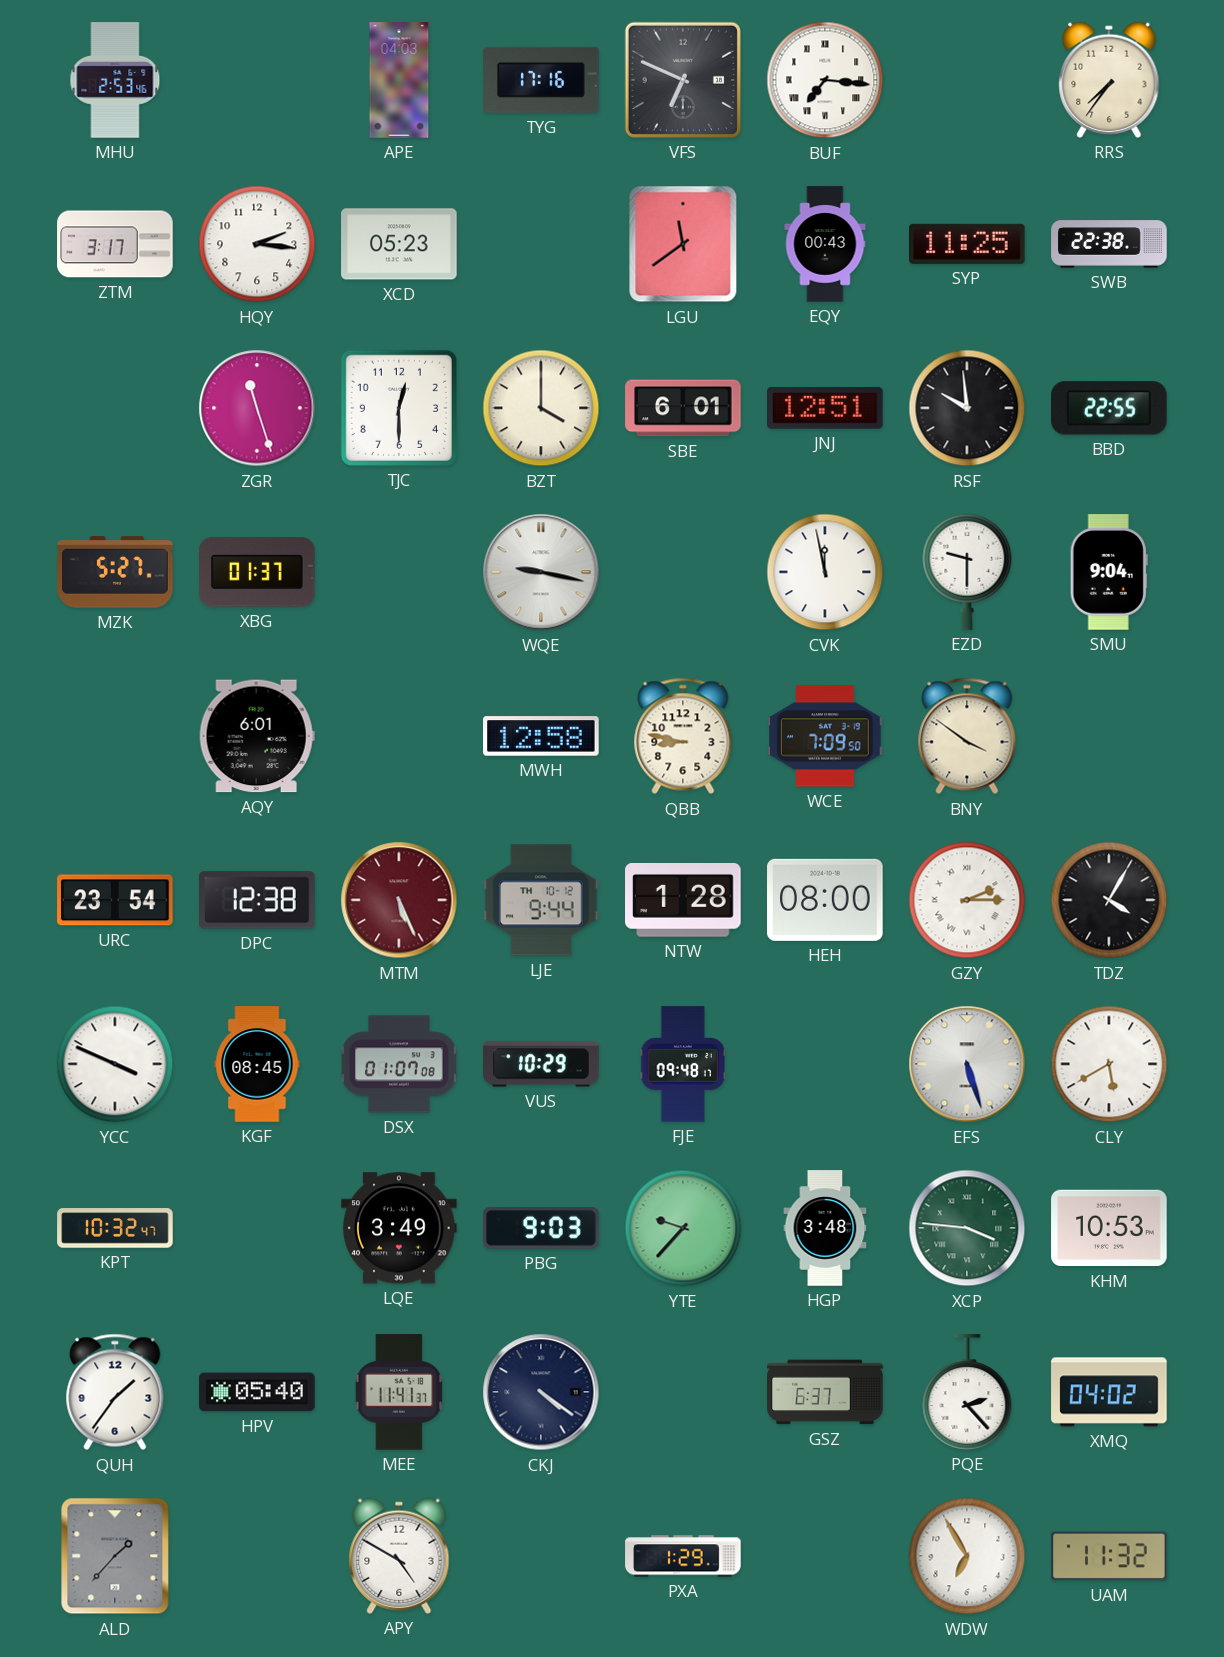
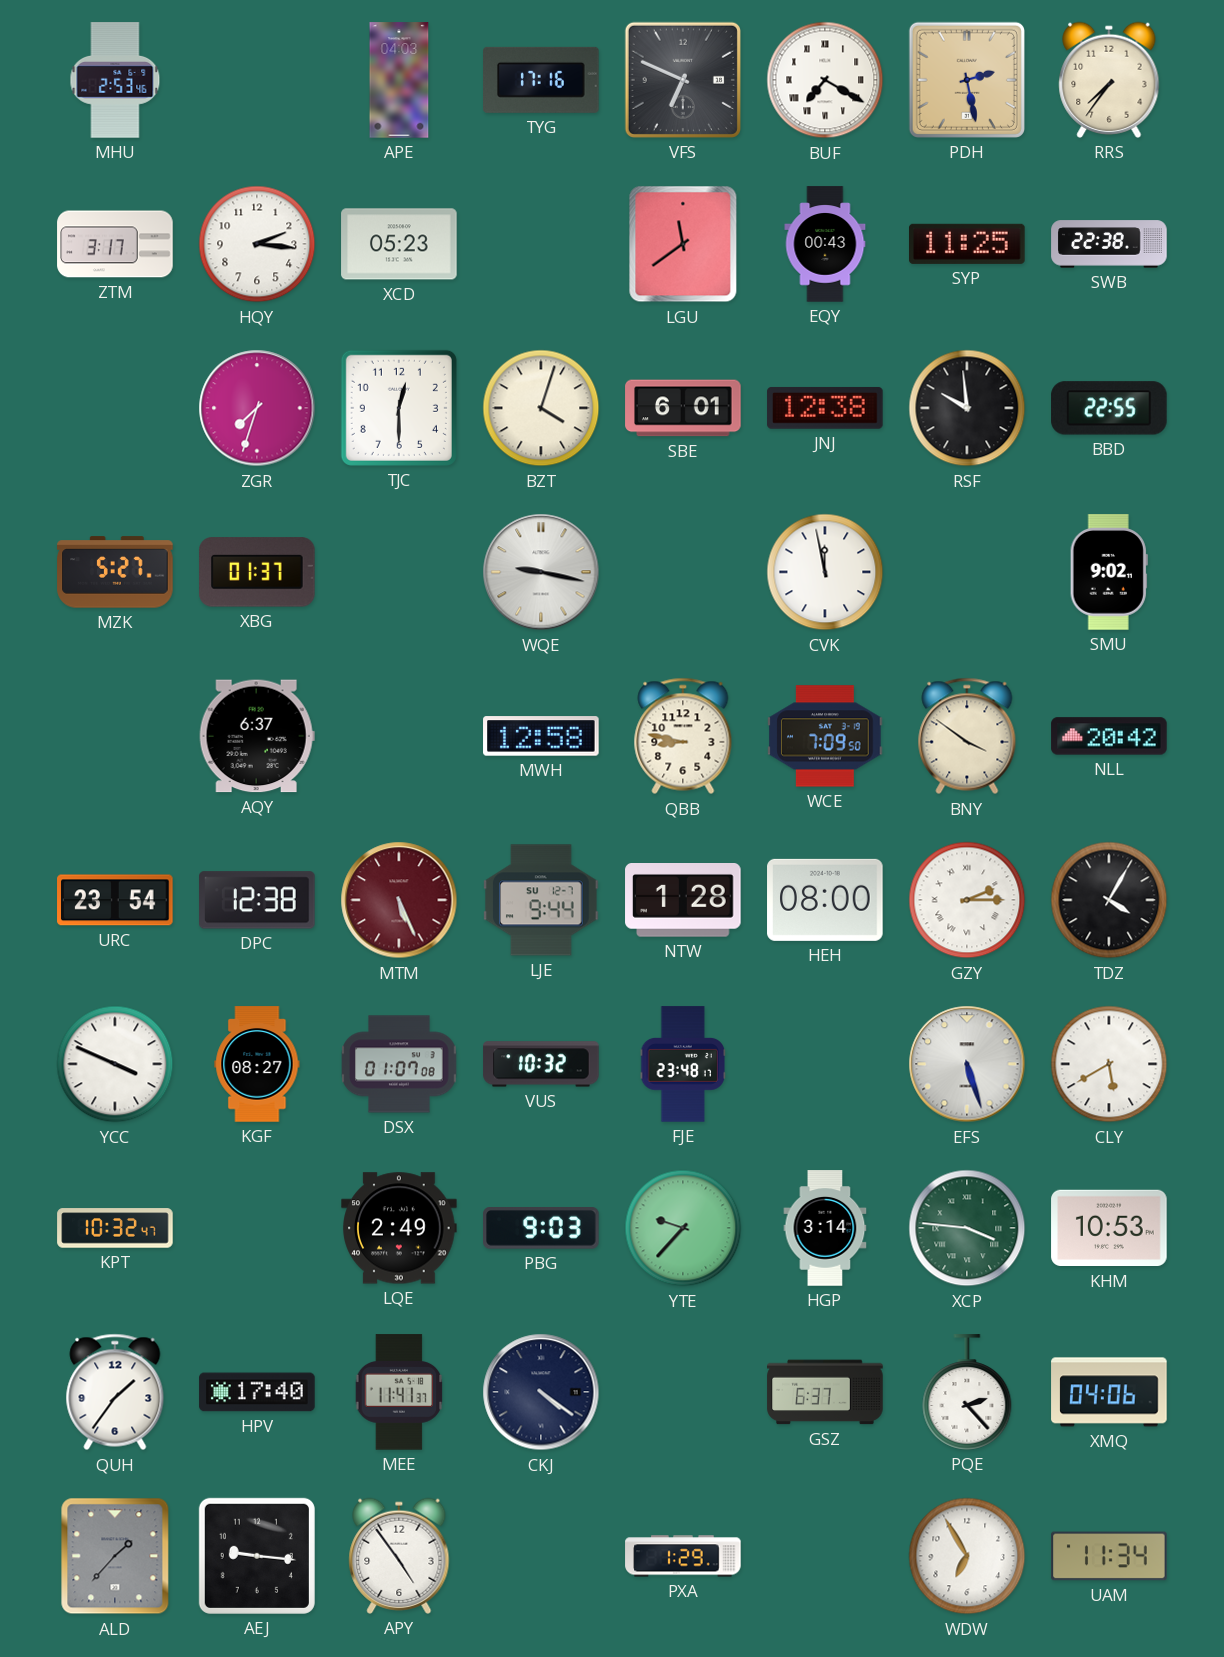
BUF: 7:16 -> 7:20 (825, 80)
PDH: none -> 2:28 (967, 80)
ZGR: 11:27 -> 7:33 (257, 408)
BZT: 4:00 -> 4:03 (541, 408)
JNJ: 12:51 -> 12:38 (825, 408)
EZD: 9:30 -> none (967, 572)
SMU: 9:04 -> 9:02 (1109, 572)
AQY: 6:01 -> 6:37 (257, 736)
NLL: none -> 20:42 (1109, 736)
LJE date: TH 10-12 -> SU 12-7 (541, 900)
KGF: 08:45 -> 08:27 (257, 1064)
VUS: 10:29 -> 10:32 (541, 1064)
FJE: 09:48 -> 23:48 (683, 1064)
LQE: 3:49 -> 2:49 (399, 1228)
HGP: 3:48 -> 3:14 (825, 1228)
HPV: 05:40 -> 17:40 (257, 1392)
XMQ: 04:02 -> 04:06 (1109, 1392)
AEJ: none -> 9:16 (257, 1556)
APY: 4:50 -> 4:54 (399, 1556)
UAM: 11:32 -> 11:34 (1109, 1556)
